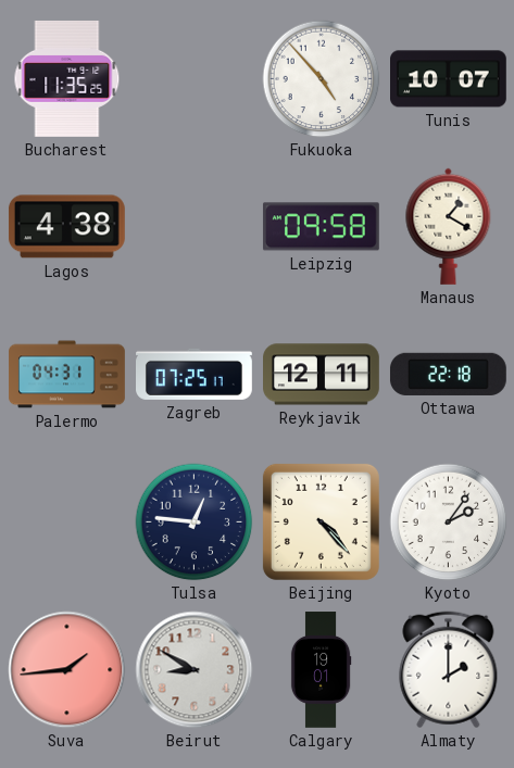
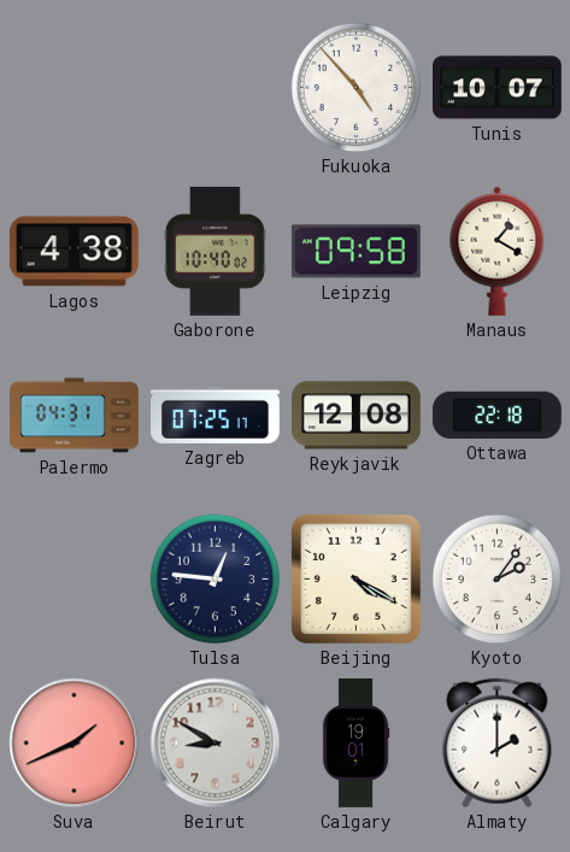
Bucharest: 11:35 -> none (67, 78)
Gaborone: none -> 10:40 (215, 252)
Reykjavik: 12:11 -> 12:08 (357, 416)
Beijing: 4:23 -> 4:20 (355, 578)
Suva: 1:44 -> 1:41 (75, 744)
